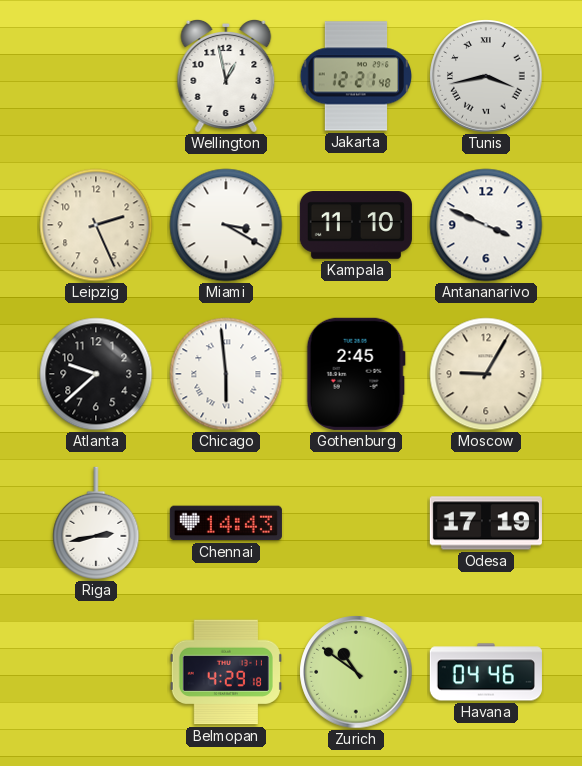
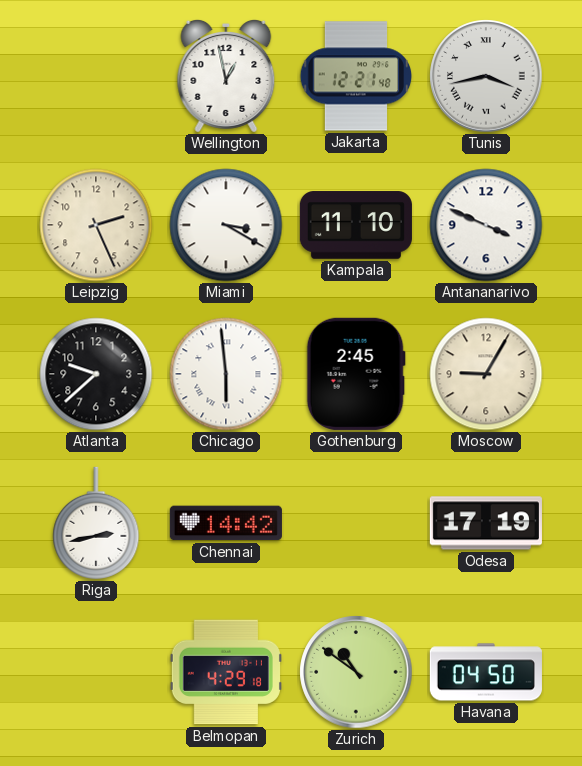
Chennai: 14:43 -> 14:42 (226, 523)
Havana: 04:46 -> 04:50 (486, 672)
